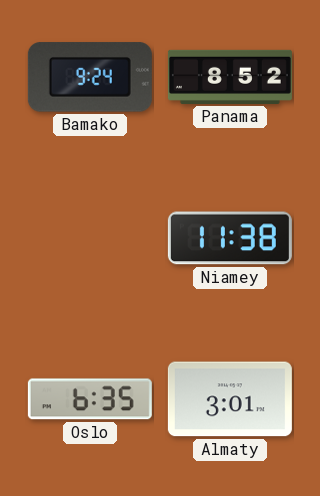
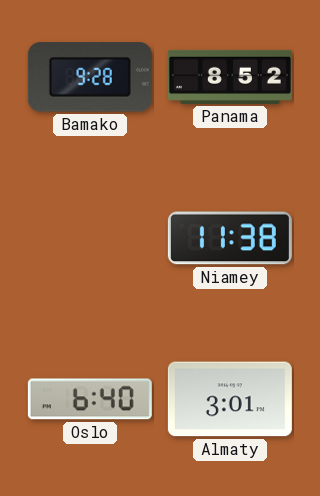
Bamako: 9:24 -> 9:28 (90, 77)
Oslo: 6:35 -> 6:40 (90, 399)
